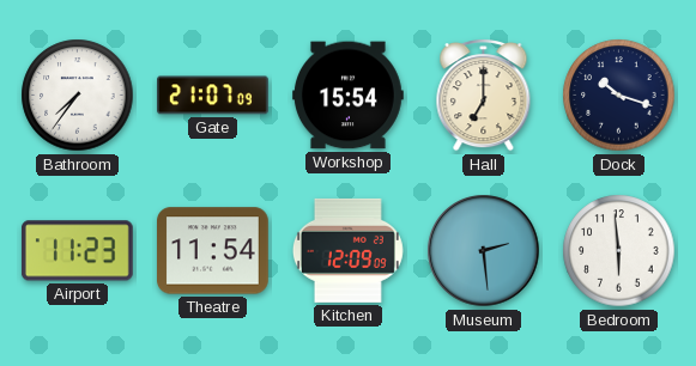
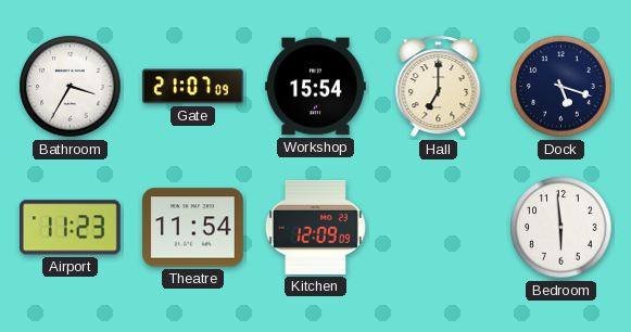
Bathroom: 7:36 -> 3:35 (71, 87)
Dock: 10:18 -> 5:18 (561, 87)
Museum: 2:29 -> none (484, 251)
